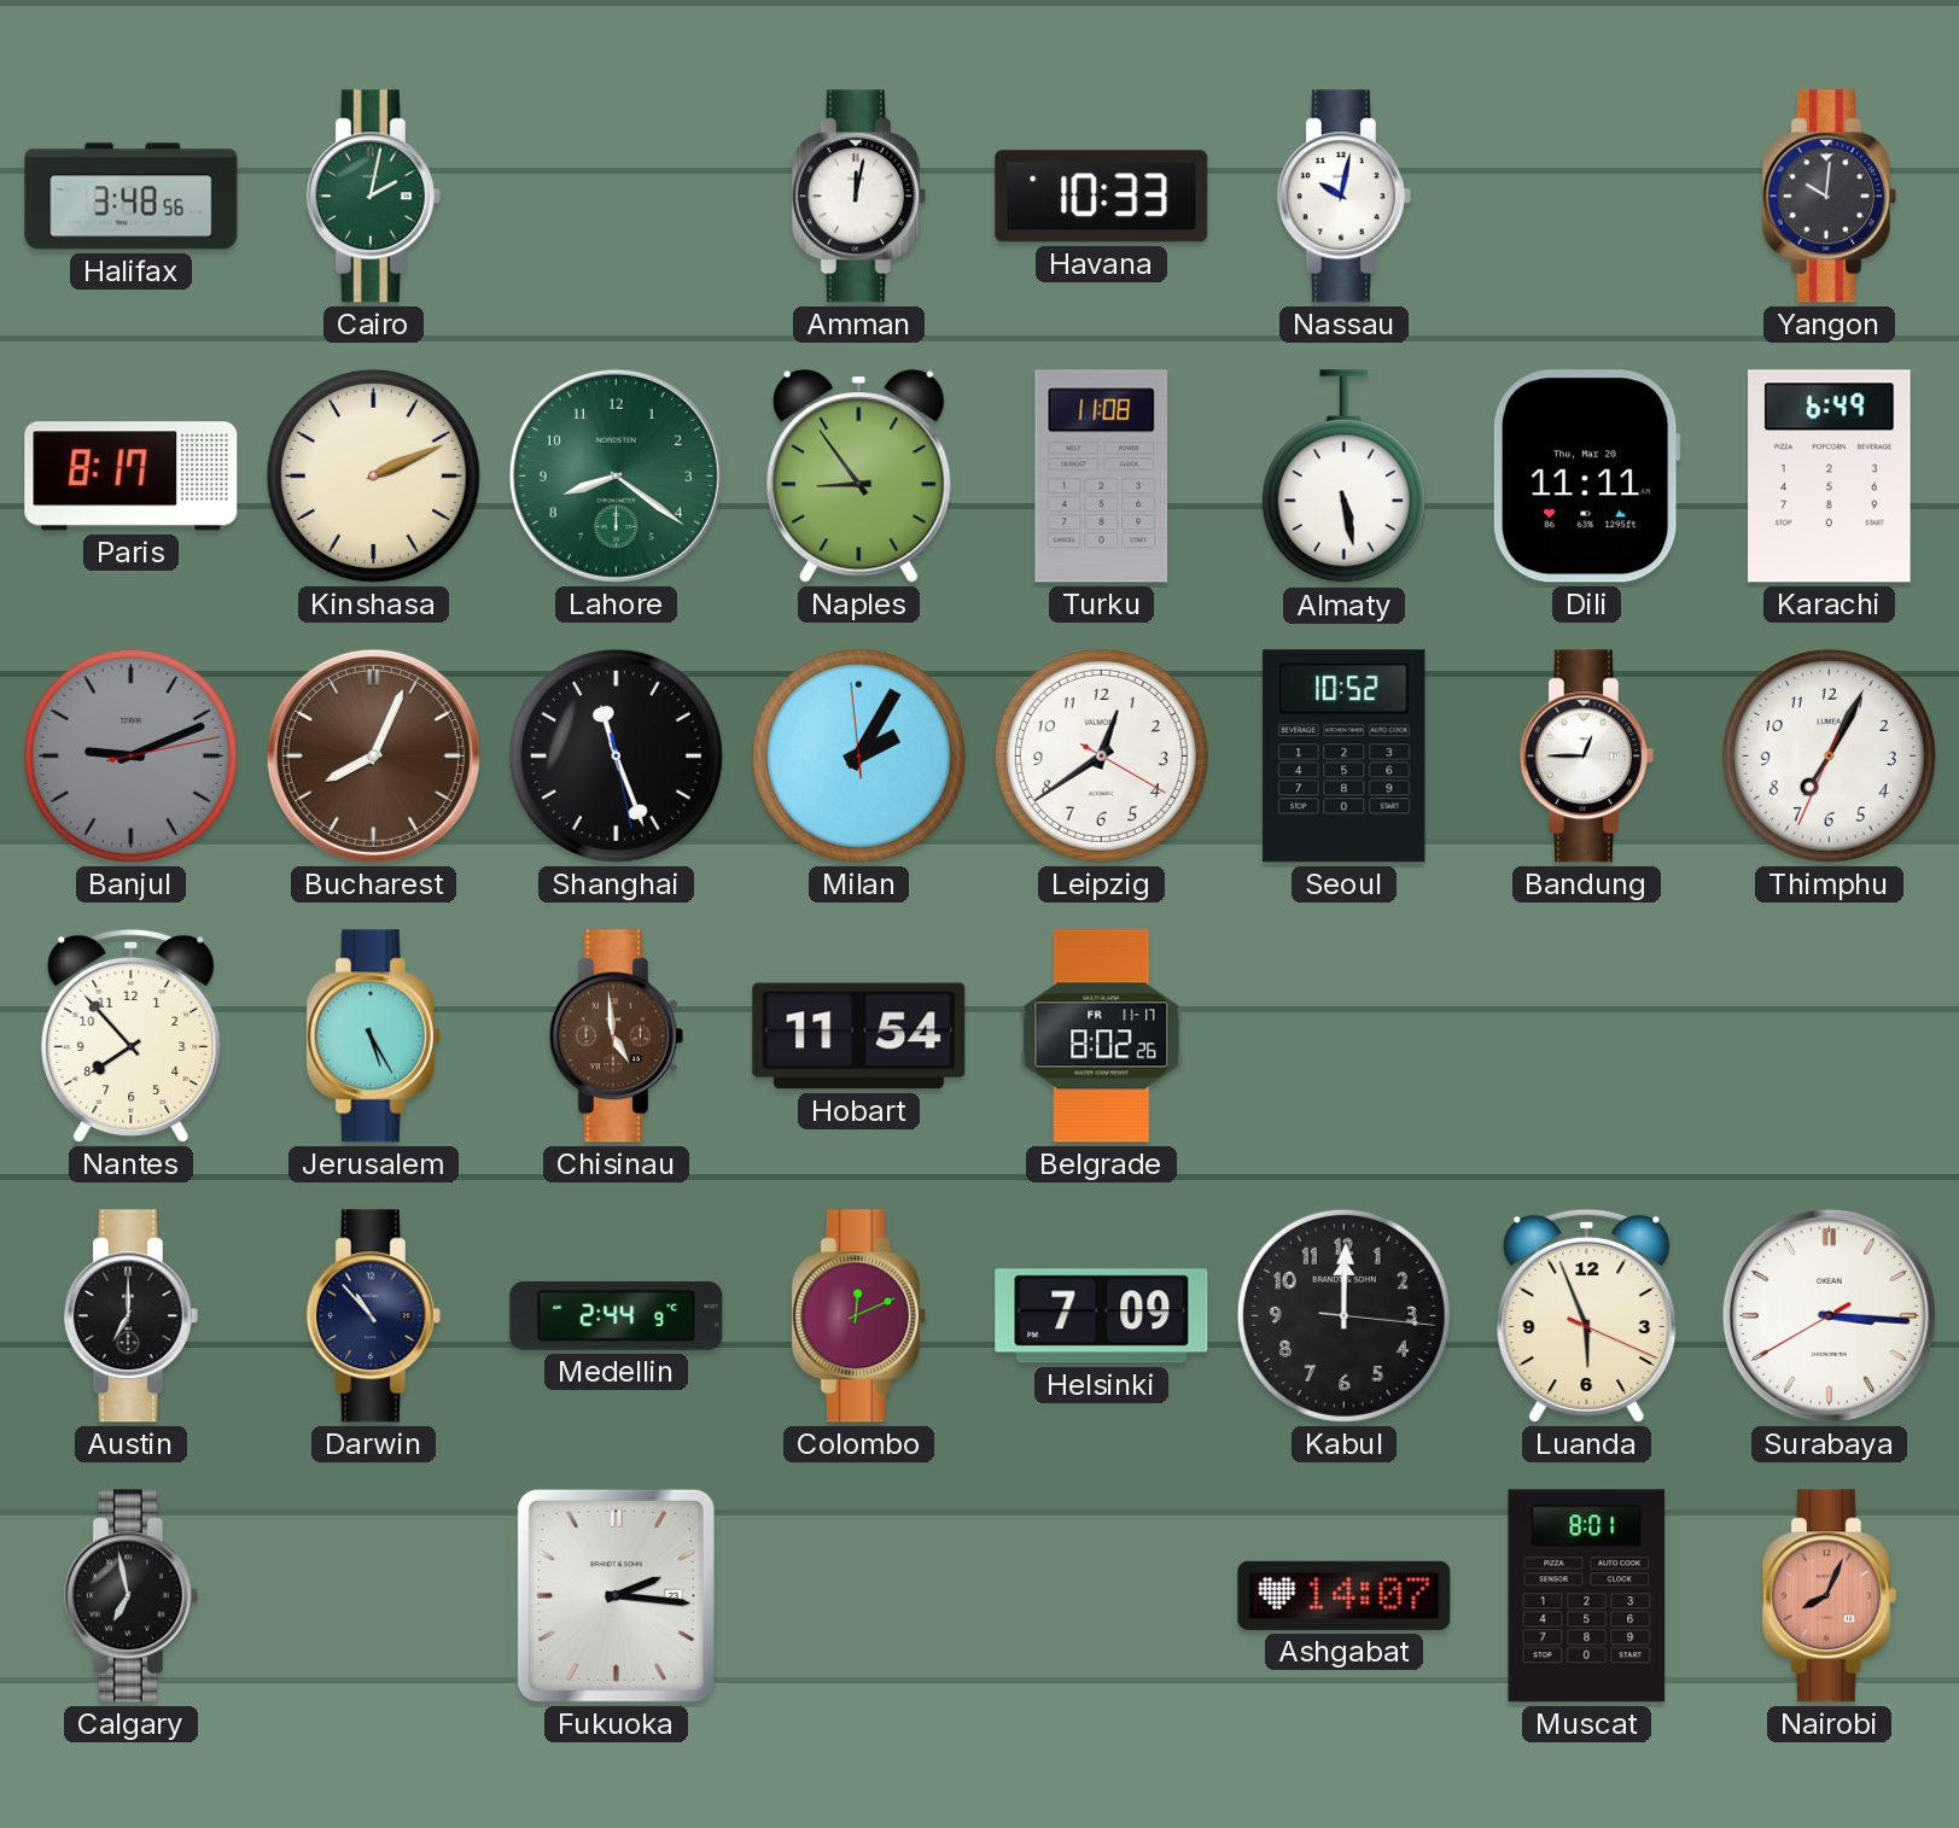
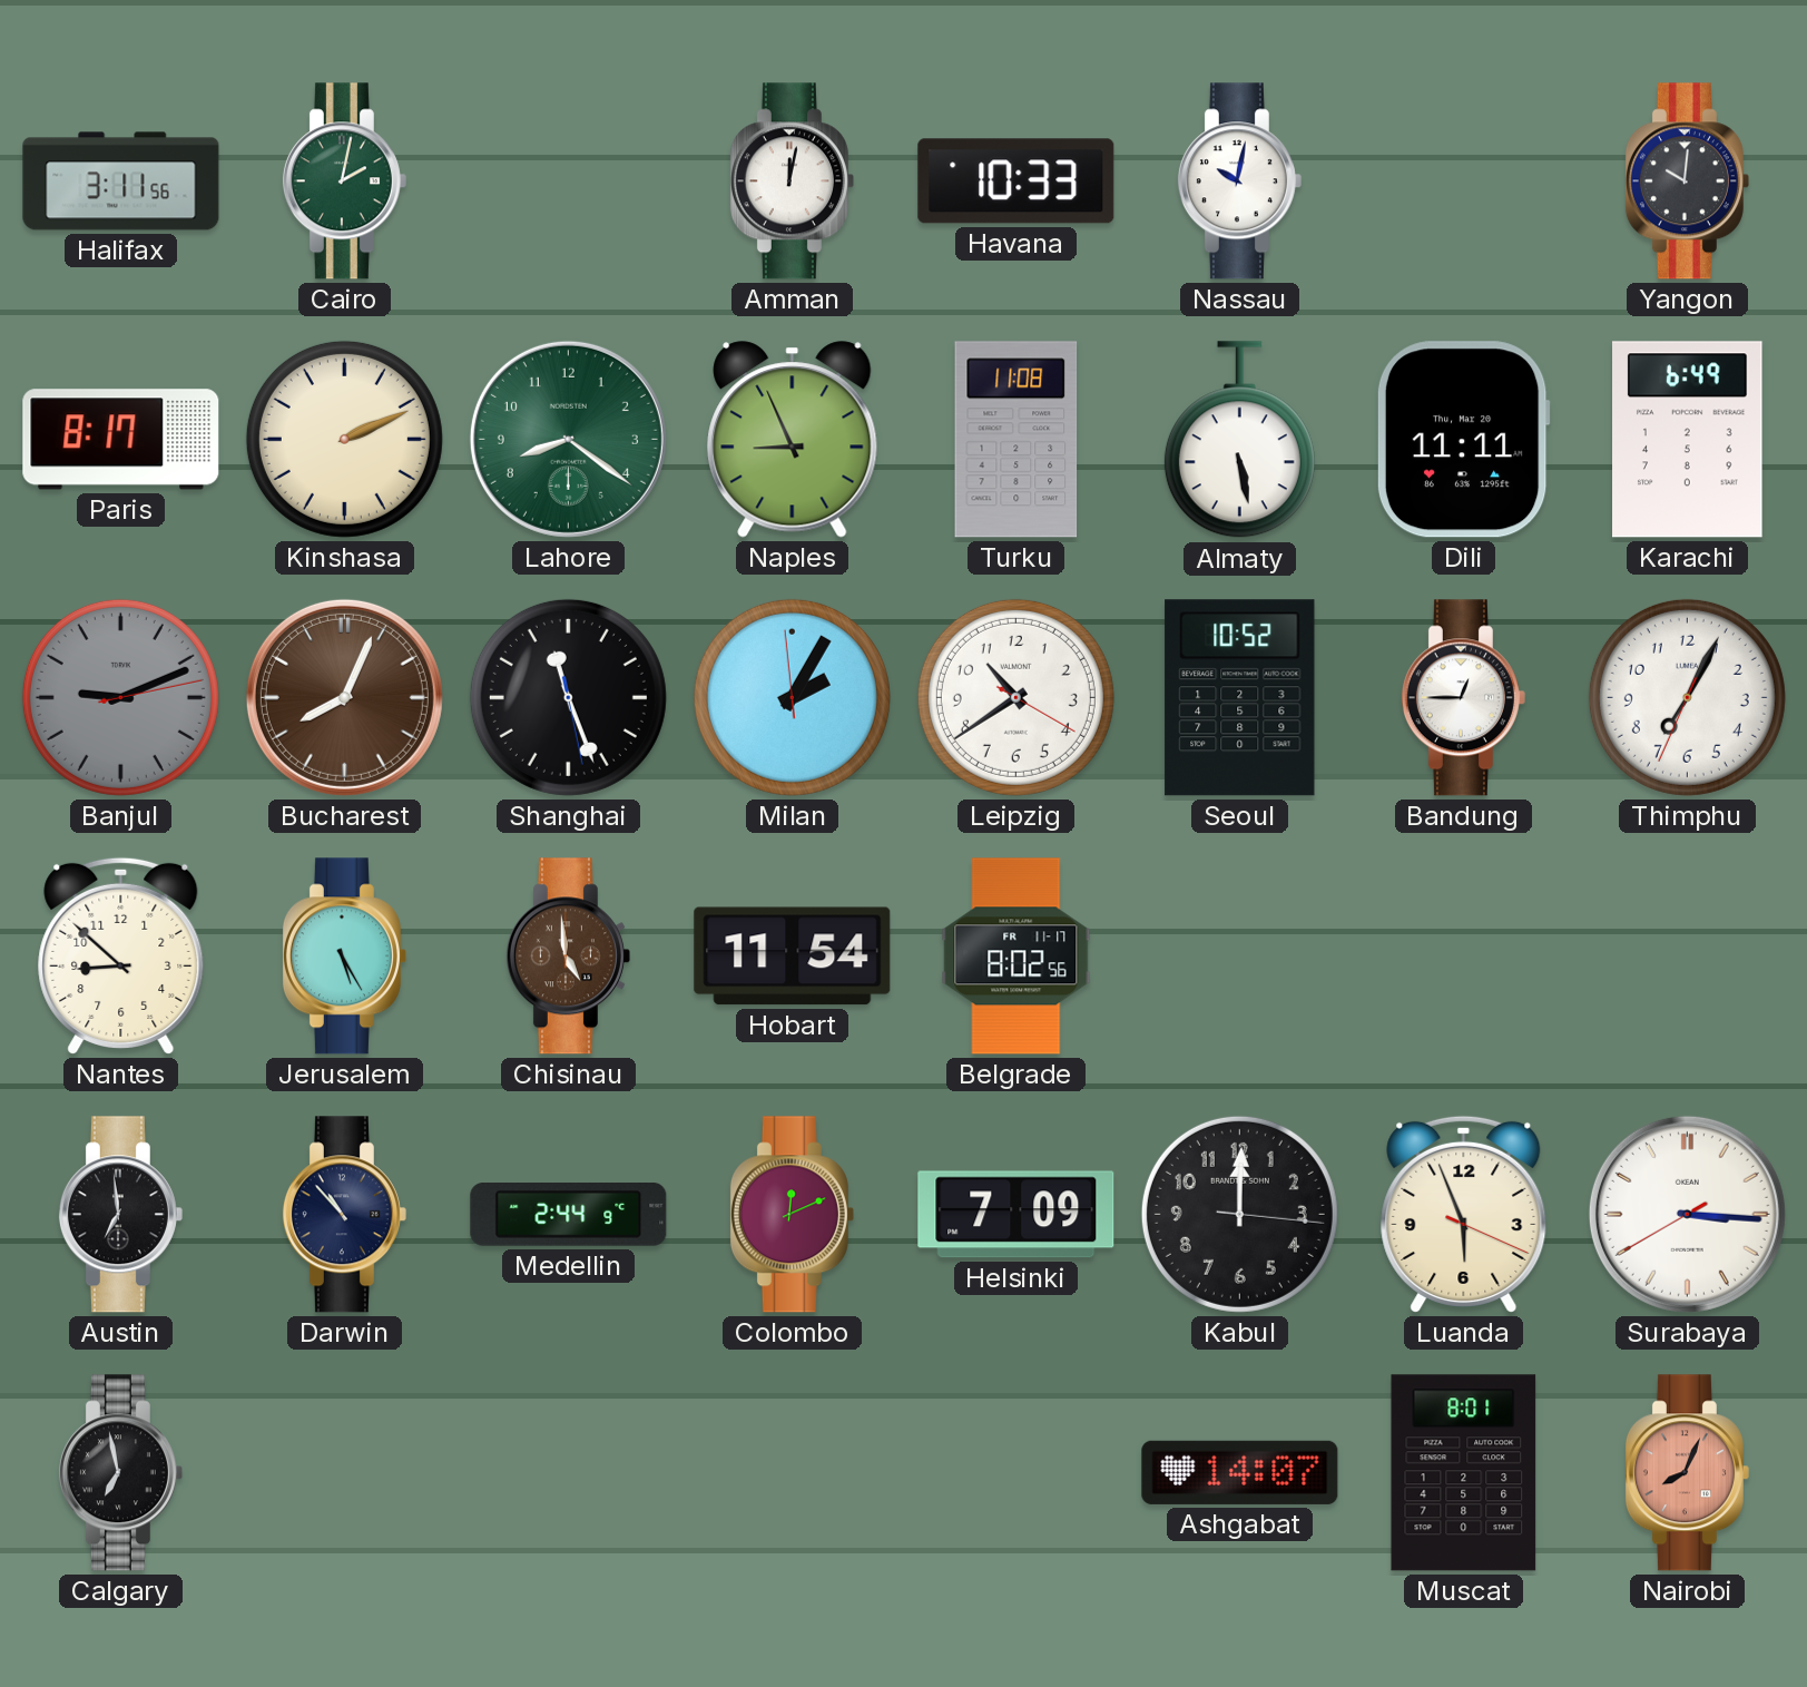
Halifax: 3:48 -> 3:11 (121, 182)
Naples: 8:54 -> 8:56 (793, 440)
Leipzig: 12:39 -> 10:39 (1015, 697)
Nantes: 7:53 -> 8:52 (121, 955)
Belgrade: 8:02:26 -> 8:02:56 (1017, 957)
Austin: 7:00 -> 6:59 (120, 1215)
Fukuoka: 2:16 -> none (616, 1595)
